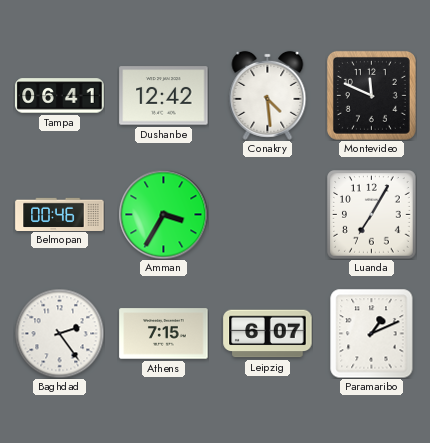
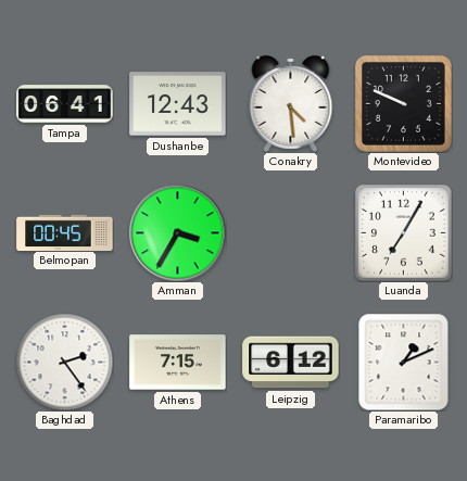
Dushanbe: 12:42 -> 12:43 (178, 104)
Montevideo: 11:49 -> 9:49 (403, 103)
Belmopan: 00:46 -> 00:45 (65, 232)
Leipzig: 6:07 -> 6:12 (291, 363)
